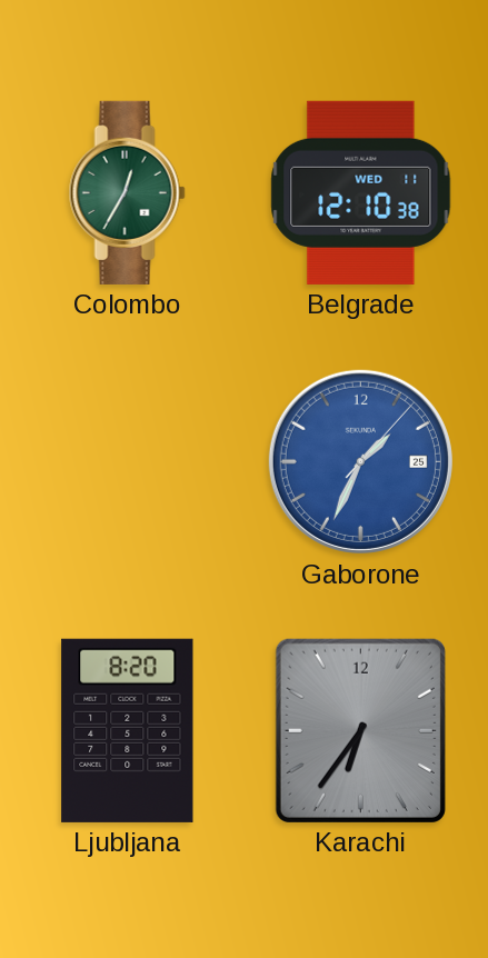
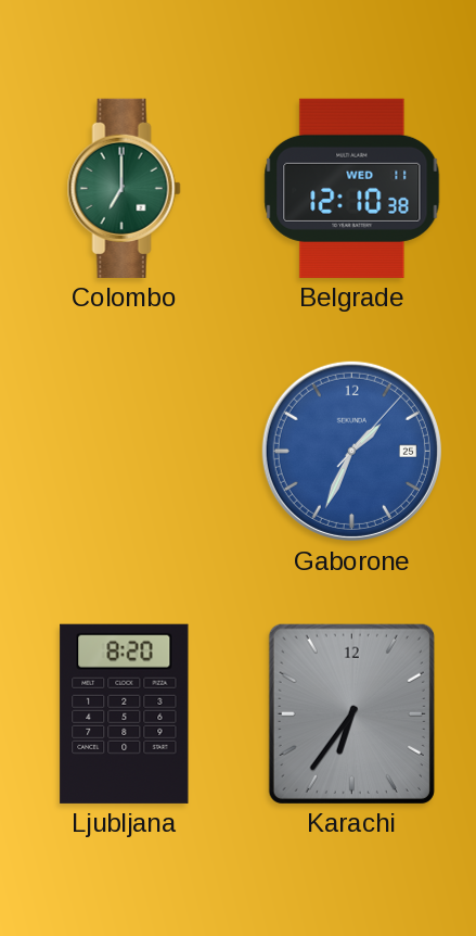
Colombo: 12:35 -> 7:00 (124, 188)
